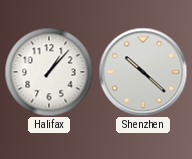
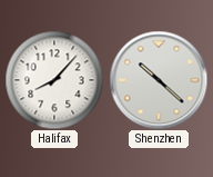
Halifax: 1:07 -> 8:07 (54, 80)
